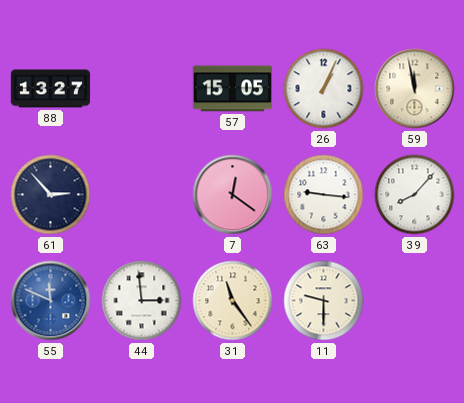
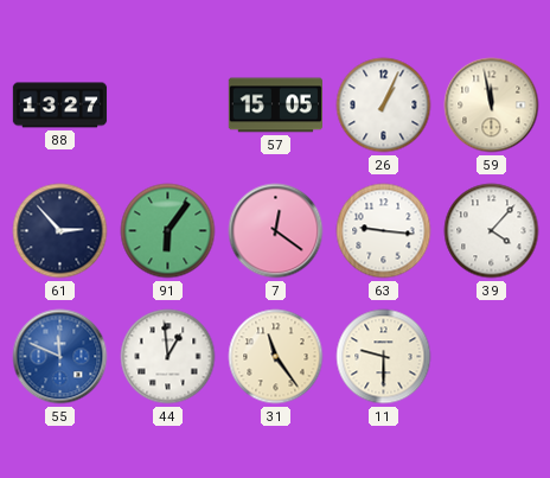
91: none -> 6:06 (168, 231)
39: 8:07 -> 4:07 (492, 231)
44: 2:59 -> 12:59 (168, 357)
